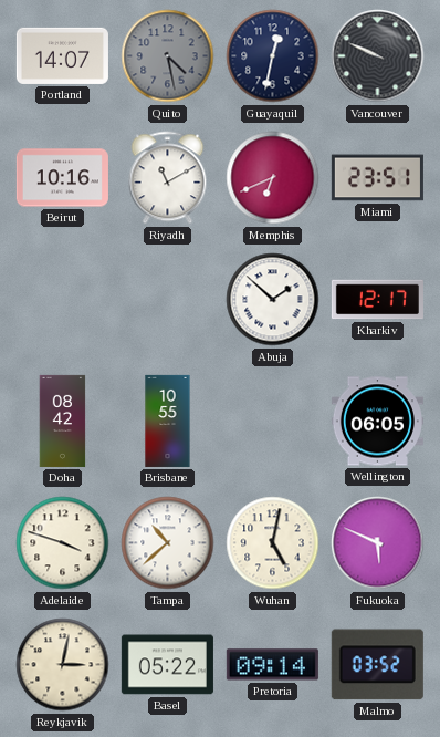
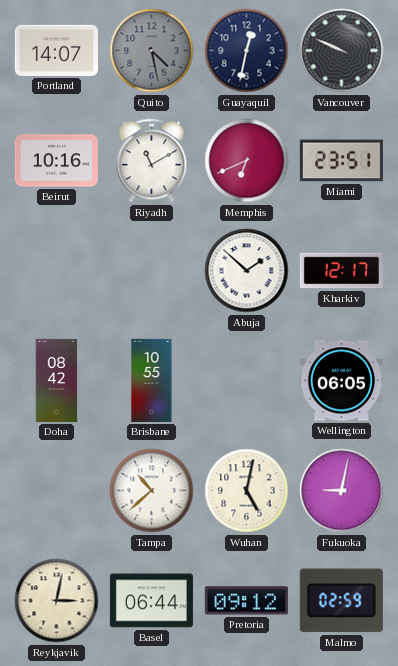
Adelaide: 3:48 -> none (63, 543)
Fukuoka: 5:49 -> 9:02 (342, 491)
Basel: 05:22 -> 06:44 (151, 601)
Pretoria: 09:14 -> 09:12 (246, 601)
Malmo: 03:52 -> 02:59 (341, 601)
